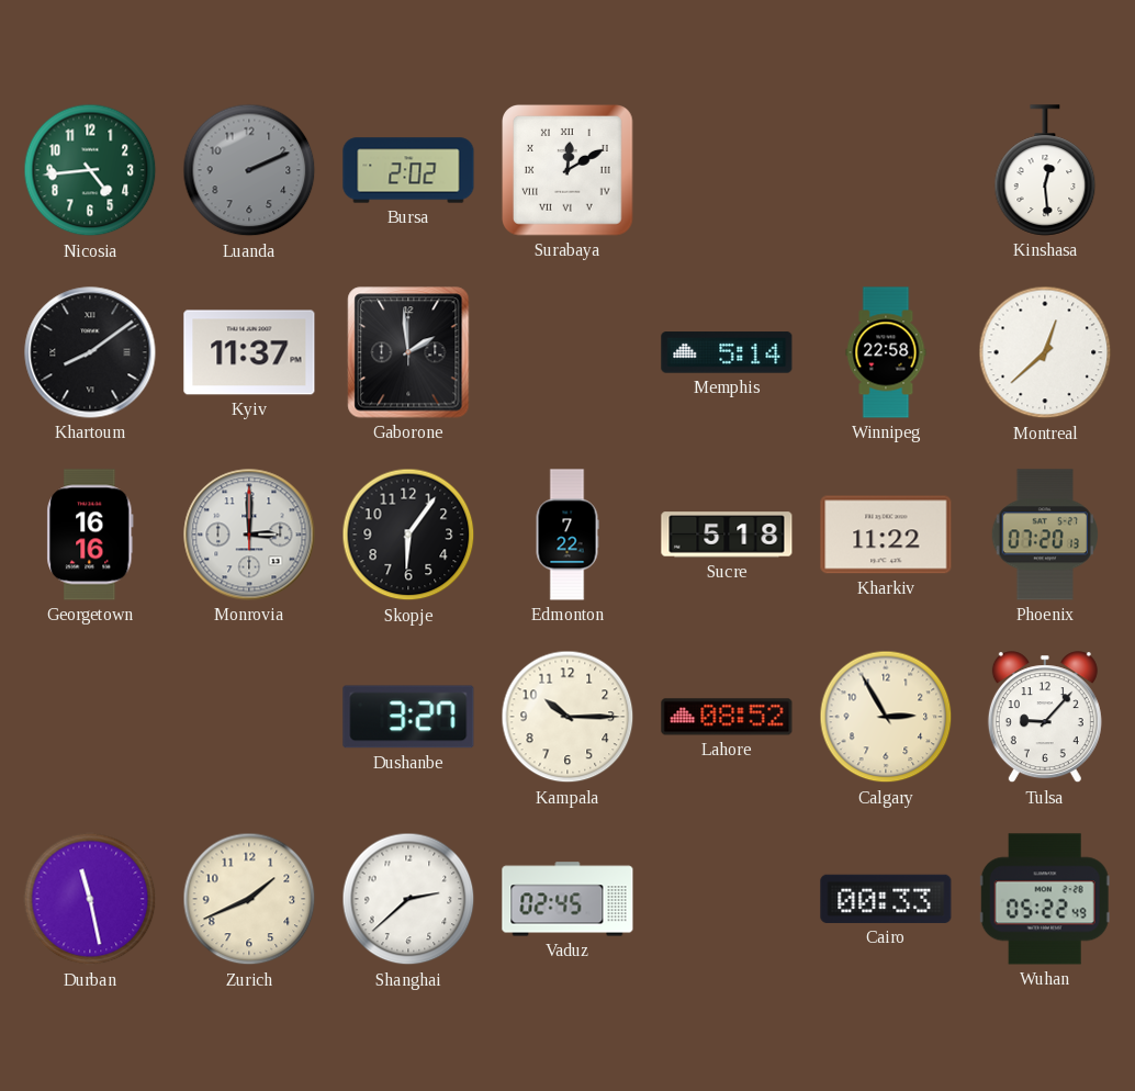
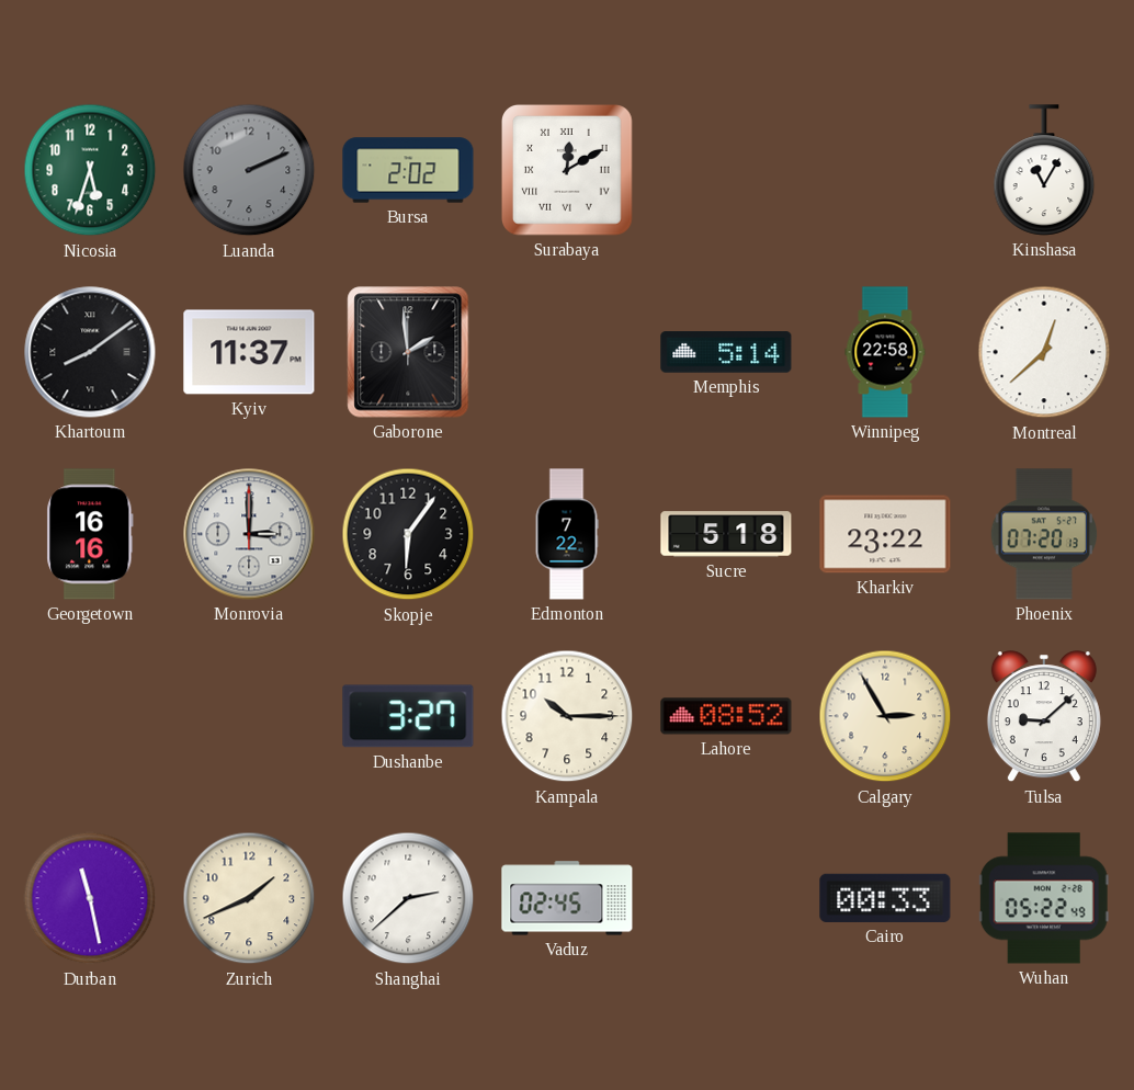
Nicosia: 4:44 -> 5:33 (90, 170)
Kinshasa: 12:29 -> 11:05 (1044, 170)
Kharkiv: 11:22 -> 23:22 (885, 534)
Tulsa: 9:07 -> 9:08 (1044, 717)
